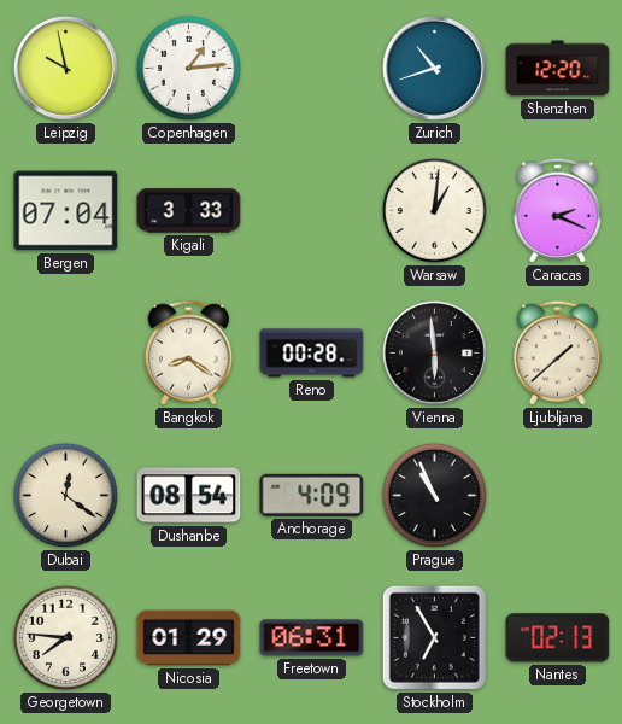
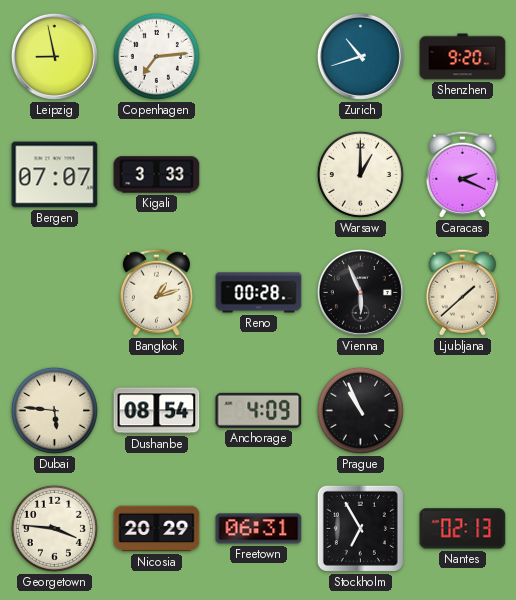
Leipzig: 9:58 -> 8:58 (54, 56)
Copenhagen: 1:14 -> 7:14 (156, 56)
Shenzhen: 12:20 -> 9:20 (463, 57)
Bergen: 07:04 -> 07:07 (55, 175)
Warsaw: 1:01 -> 1:00 (360, 174)
Bangkok: 8:21 -> 1:12 (156, 292)
Vienna: 5:59 -> 5:56 (360, 292)
Dubai: 12:21 -> 5:46 (54, 410)
Georgetown: 7:46 -> 3:46 (54, 528)
Nicosia: 01:29 -> 20:29 (157, 529)
